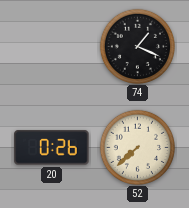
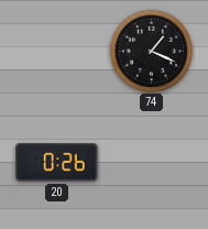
52: 7:38 -> none (137, 147)
